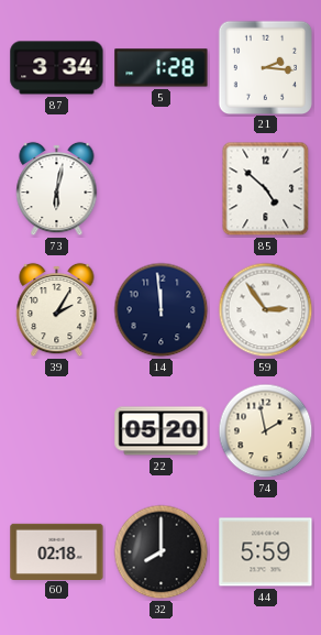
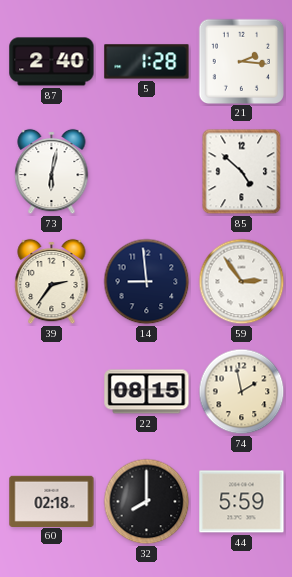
87: 3:34 -> 2:40 (52, 62)
39: 2:05 -> 2:36 (52, 282)
14: 11:59 -> 8:59 (147, 282)
22: 05:20 -> 08:15 (147, 392)
